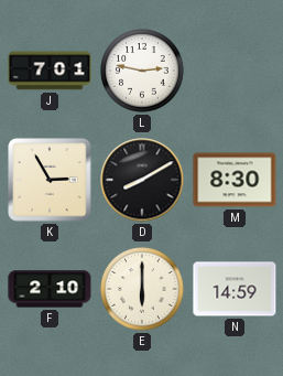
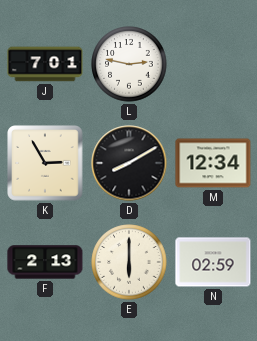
M: 8:30 -> 12:34 (213, 163)
F: 2:10 -> 2:13 (45, 262)
N: 14:59 -> 02:59 (213, 262)
